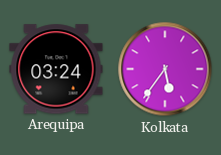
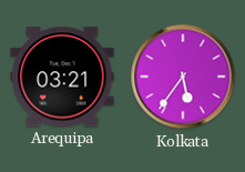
Arequipa: 03:24 -> 03:21 (62, 77)
